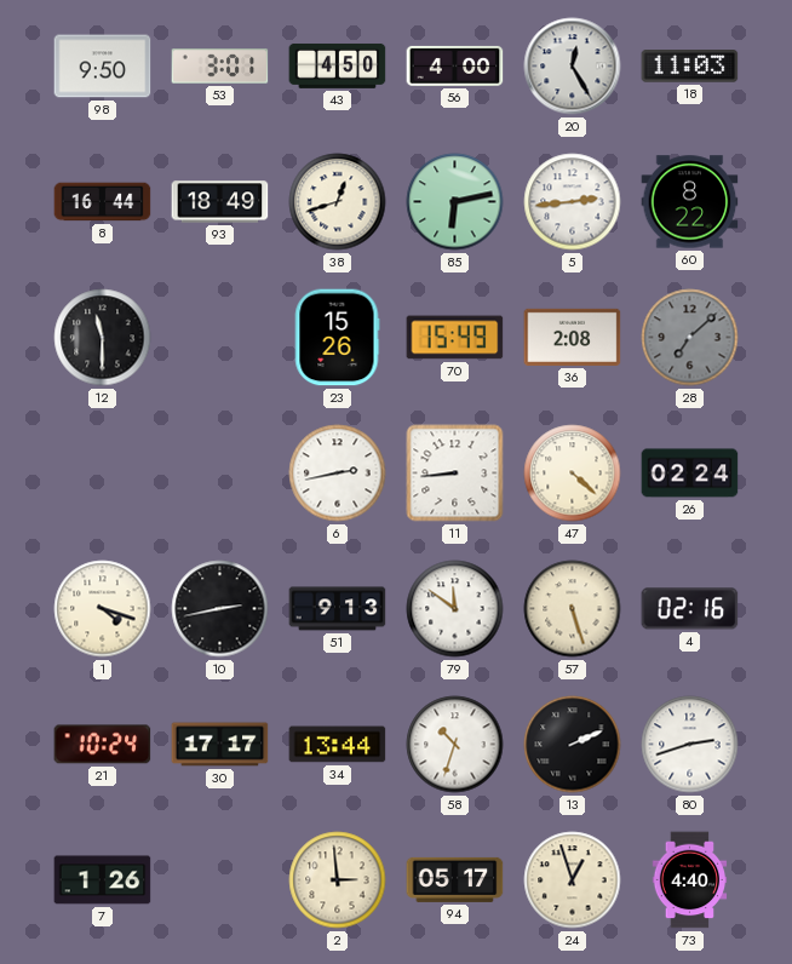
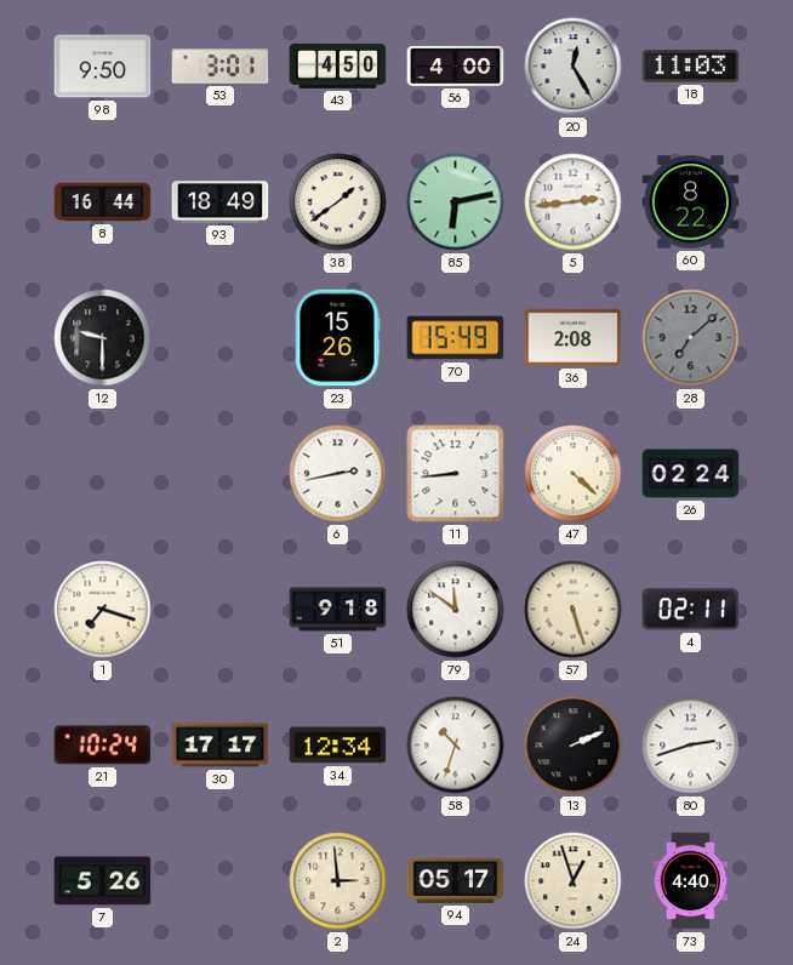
38: 12:42 -> 1:39 (338, 202)
12: 11:30 -> 9:30 (103, 338)
1: 4:18 -> 7:18 (103, 610)
10: 2:43 -> none (220, 609)
51: 9:13 -> 9:18 (338, 610)
4: 02:16 -> 02:11 (691, 610)
34: 13:44 -> 12:34 (338, 746)
7: 1:26 -> 5:26 (103, 881)
